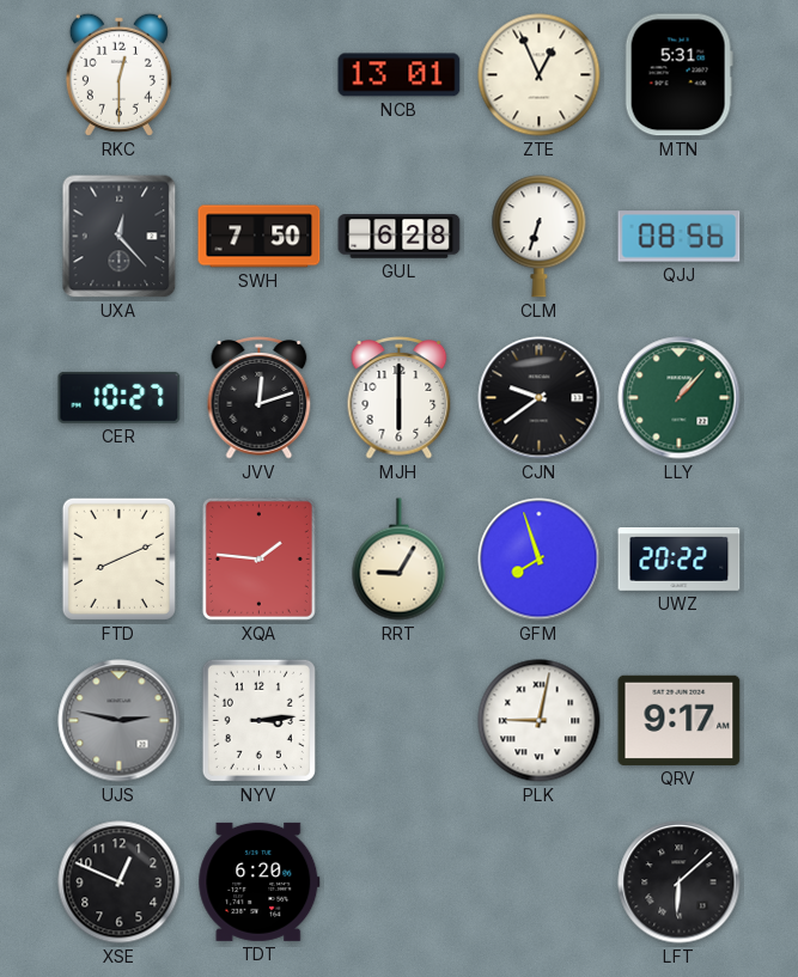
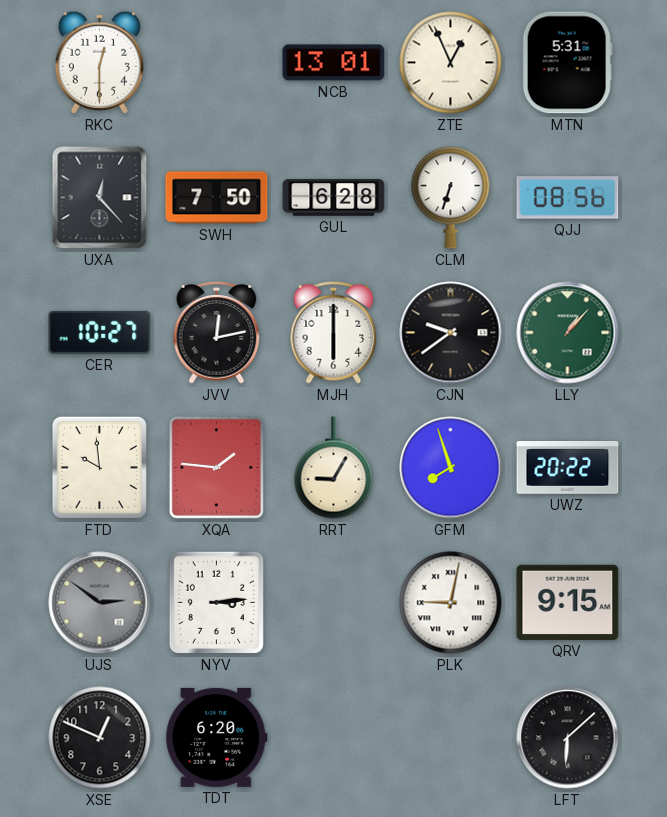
JVV: 12:12 -> 12:13 (217, 333)
FTD: 8:11 -> 9:59 (99, 467)
UJS: 2:47 -> 2:51 (100, 603)
QRV: 9:17 -> 9:15 (568, 602)
